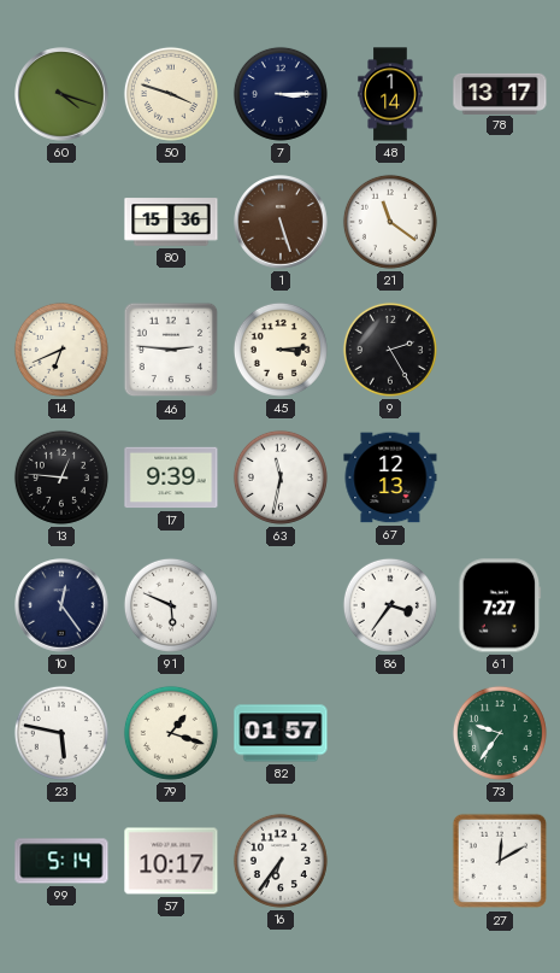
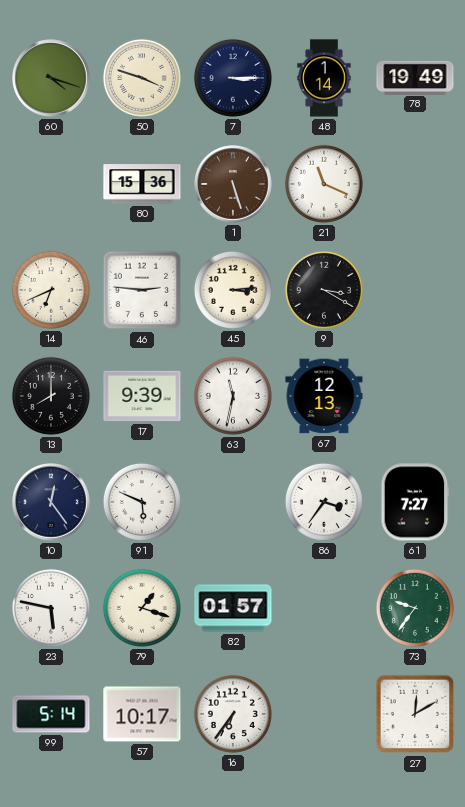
78: 13:17 -> 19:49 (415, 77)
21: 11:21 -> 11:19 (324, 184)
9: 2:25 -> 3:20 (324, 290)
13: 12:46 -> 8:00 (51, 396)
